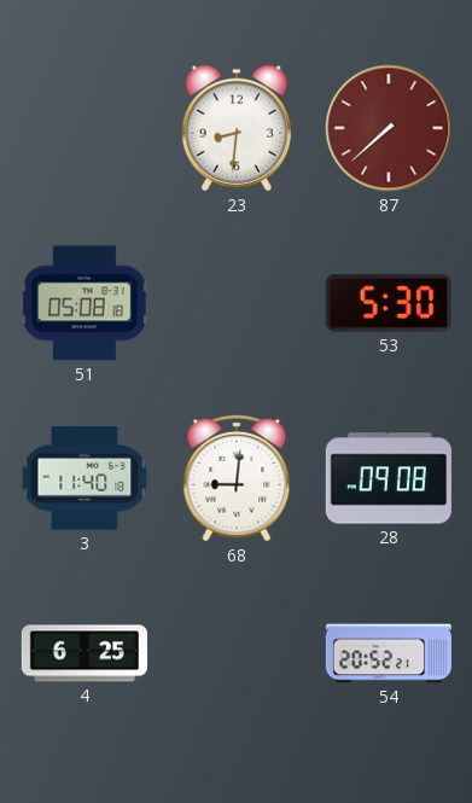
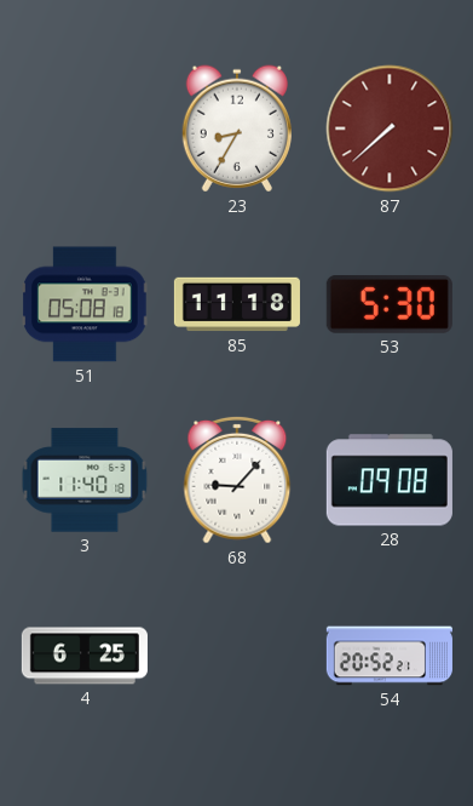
23: 8:31 -> 8:35 (237, 128)
85: none -> 11:18 (237, 304)
68: 9:01 -> 9:07 (237, 480)
